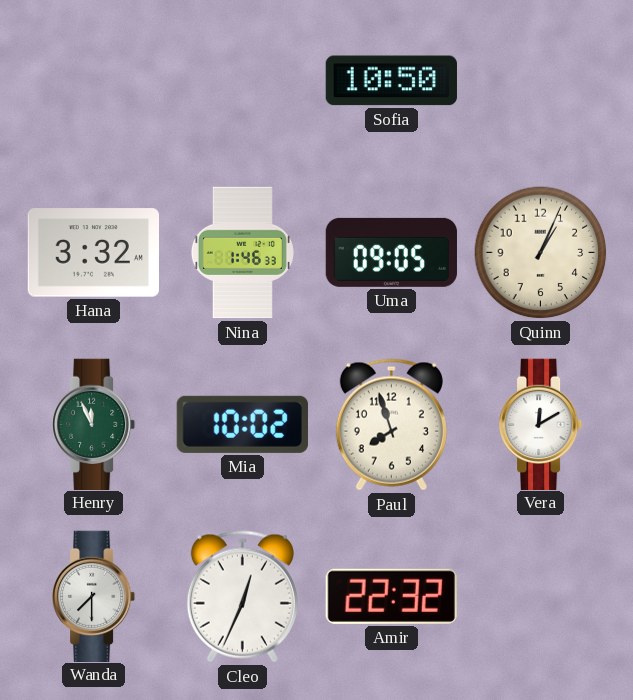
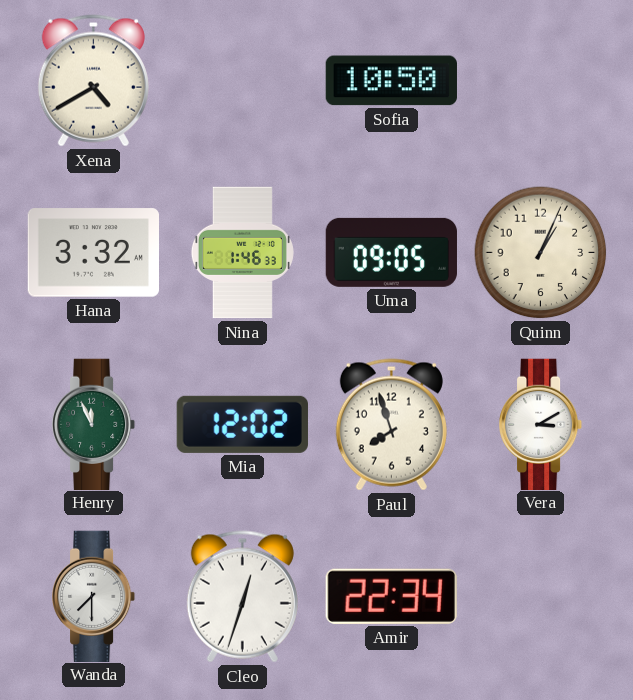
Xena: none -> 4:40 (93, 81)
Mia: 10:02 -> 12:02 (242, 424)
Vera: 12:10 -> 3:10 (542, 424)
Cleo: 12:34 -> 12:33 (242, 597)
Amir: 22:32 -> 22:34 (391, 596)
